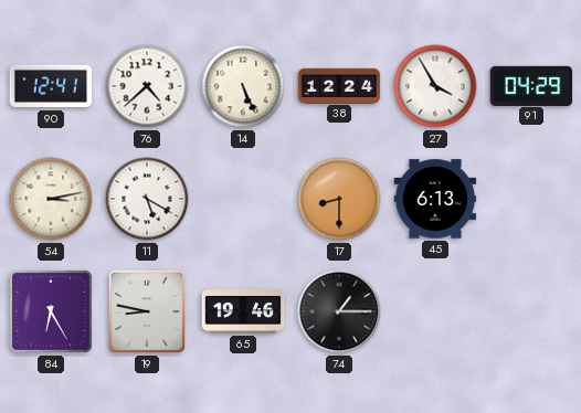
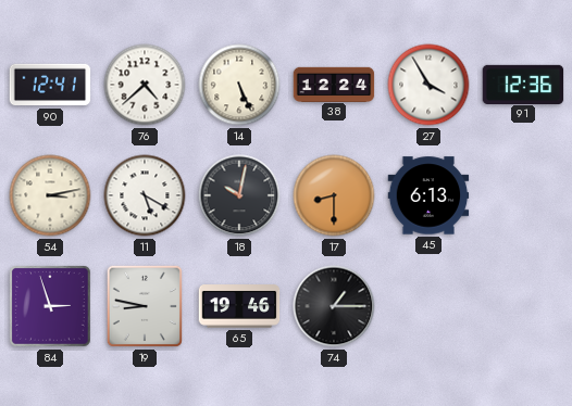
91: 04:29 -> 12:36 (523, 84)
18: none -> 10:02 (239, 195)
84: 6:25 -> 2:57 (51, 307)
